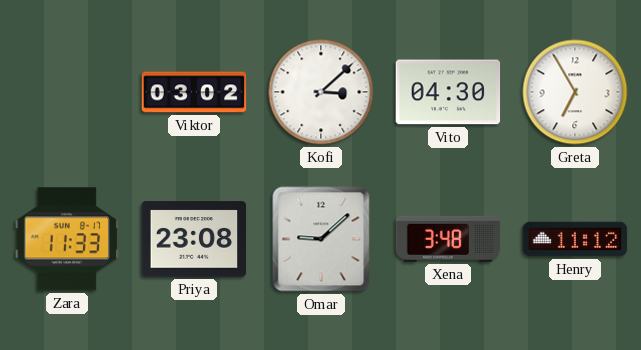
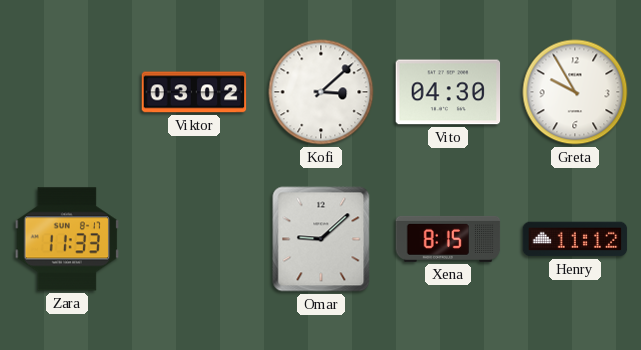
Greta: 6:55 -> 9:55 (575, 92)
Priya: 23:08 -> none (194, 239)
Xena: 3:48 -> 8:15 (448, 239)
